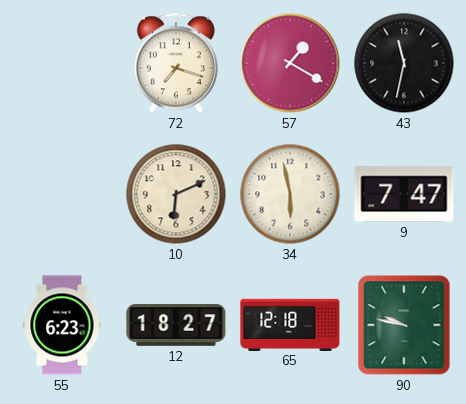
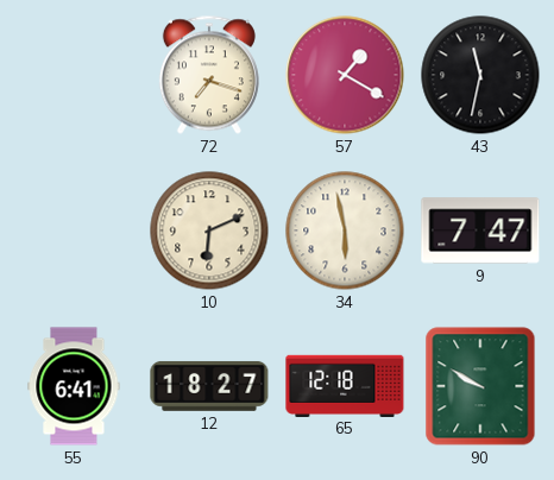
55: 6:23 -> 6:41 (74, 386)
90: 9:47 -> 9:50 (480, 386)
